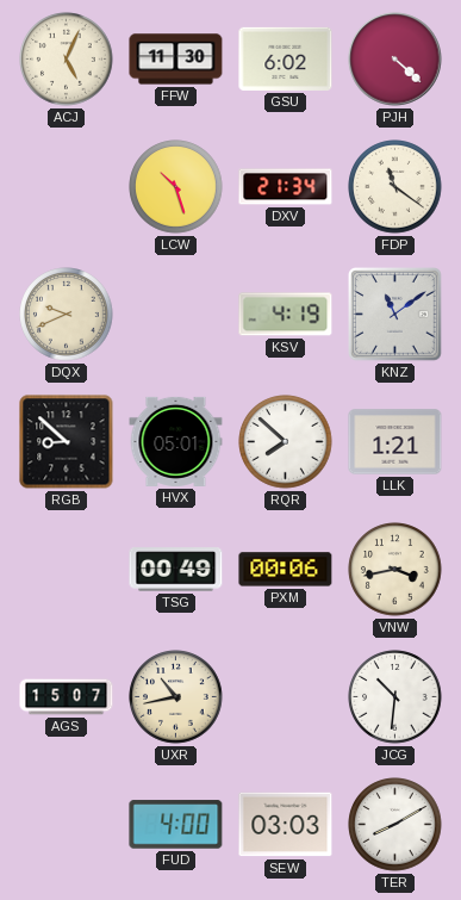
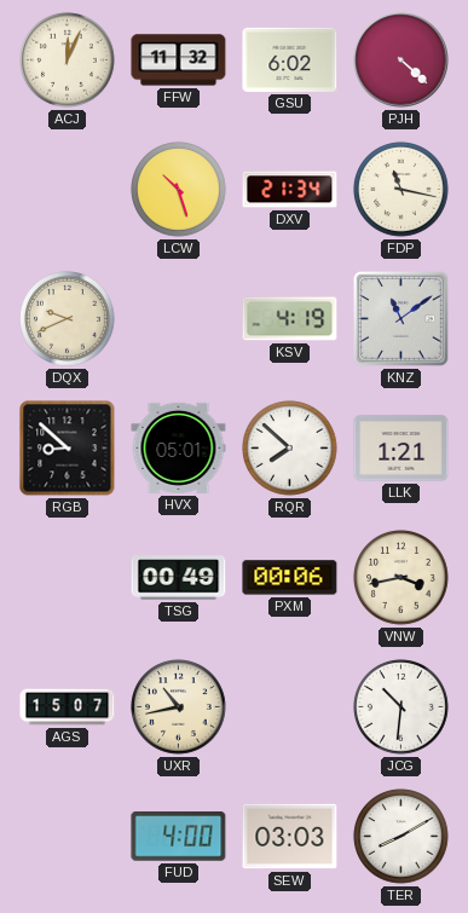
ACJ: 5:04 -> 12:04 (68, 60)
FFW: 11:30 -> 11:32 (179, 60)
FDP: 11:21 -> 11:17 (401, 190)
